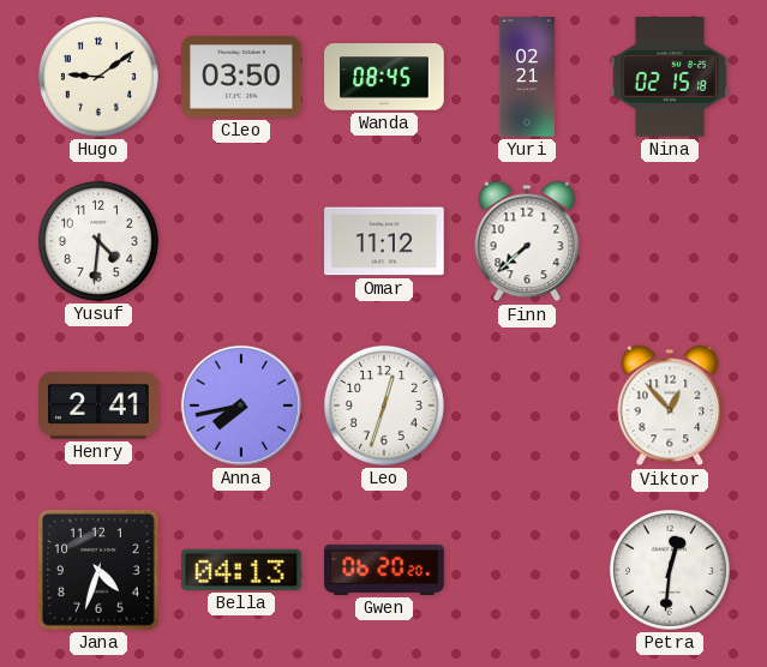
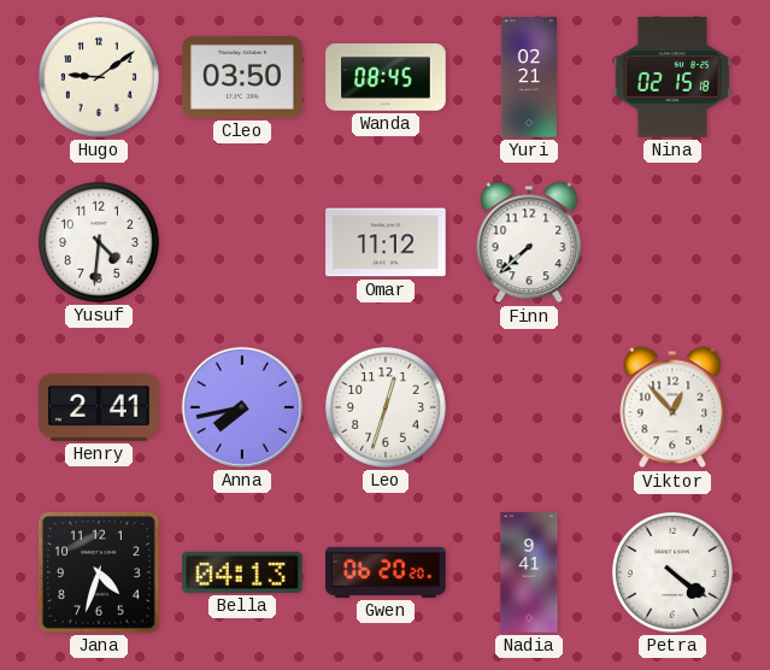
Nadia: none -> 9:41 (529, 572)
Petra: 12:31 -> 4:21 (672, 572)
